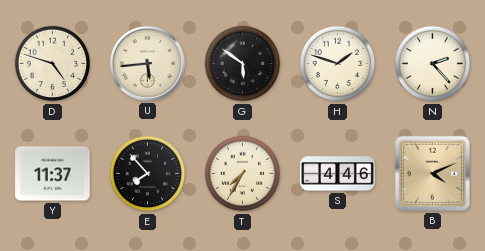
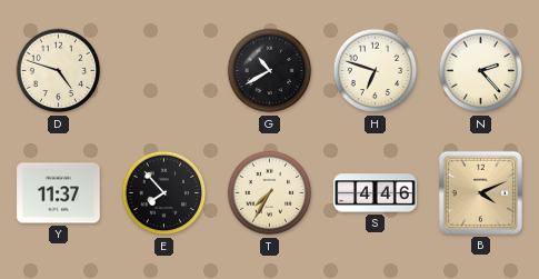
U: 5:44 -> none (147, 63)
G: 5:51 -> 10:40 (270, 71)
H: 1:48 -> 6:48 (376, 71)
